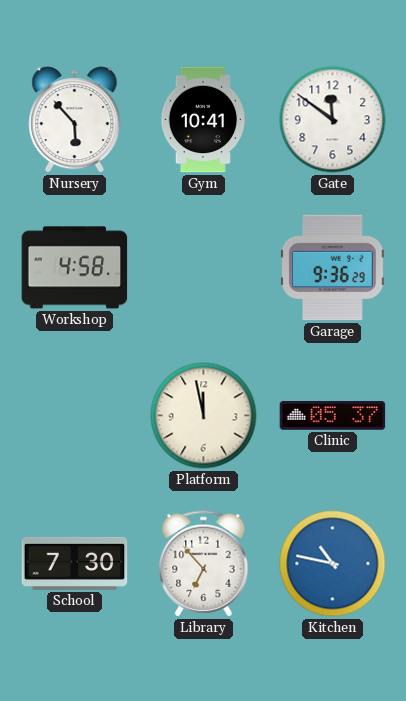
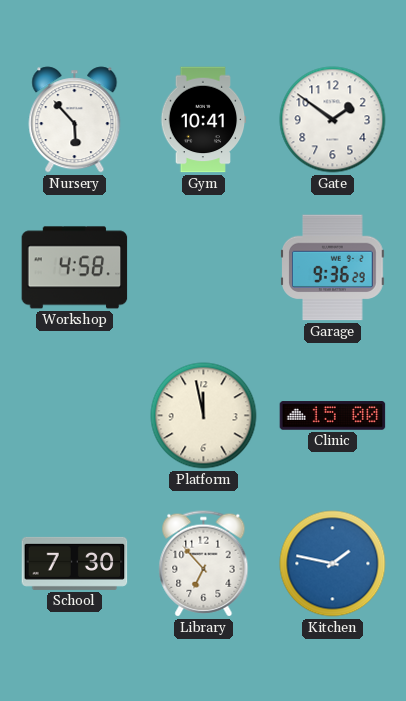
Gate: 11:51 -> 1:51 (333, 120)
Clinic: 05:37 -> 15:00 (333, 416)
Kitchen: 10:47 -> 1:47 (333, 564)
